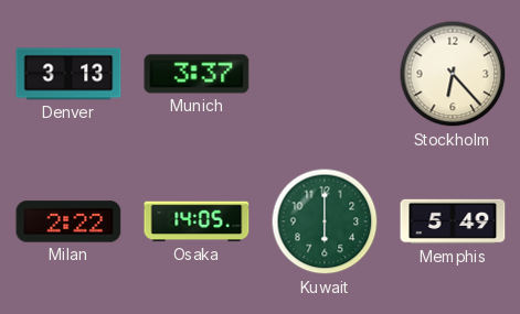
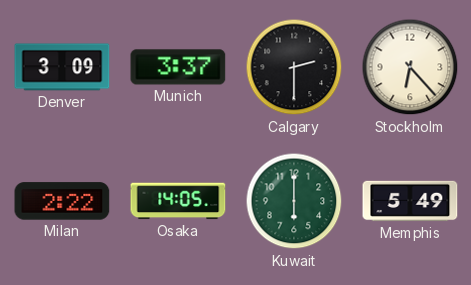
Denver: 3:13 -> 3:09 (62, 67)
Calgary: none -> 2:30 (294, 67)
